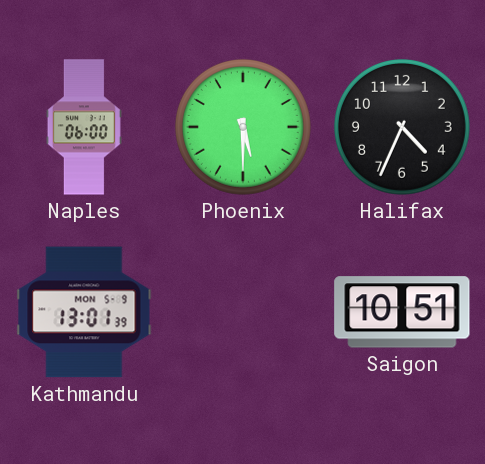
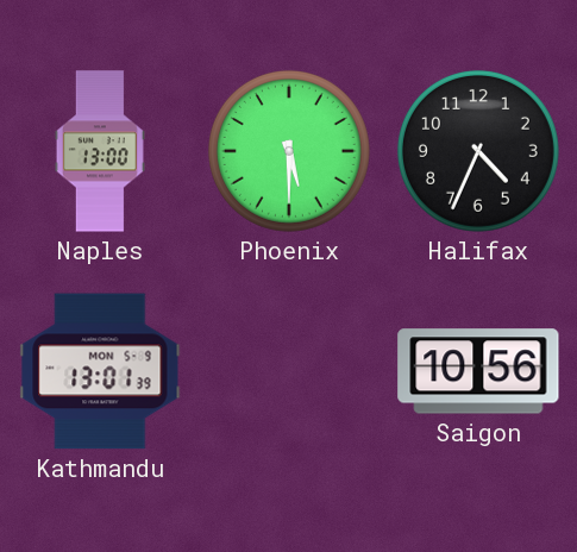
Naples: 06:00 -> 13:00 (100, 151)
Saigon: 10:51 -> 10:56 (478, 371)
